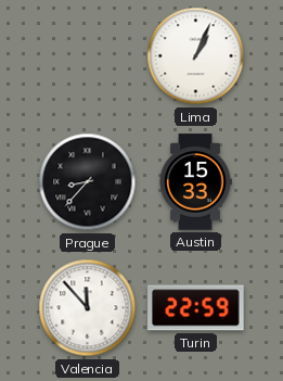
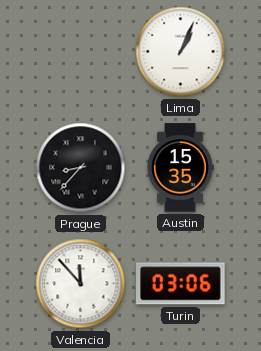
Austin: 15:33 -> 15:35 (180, 168)
Turin: 22:59 -> 03:06 (181, 284)
